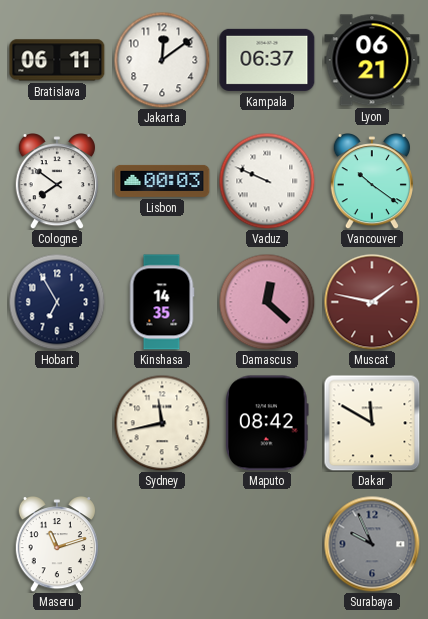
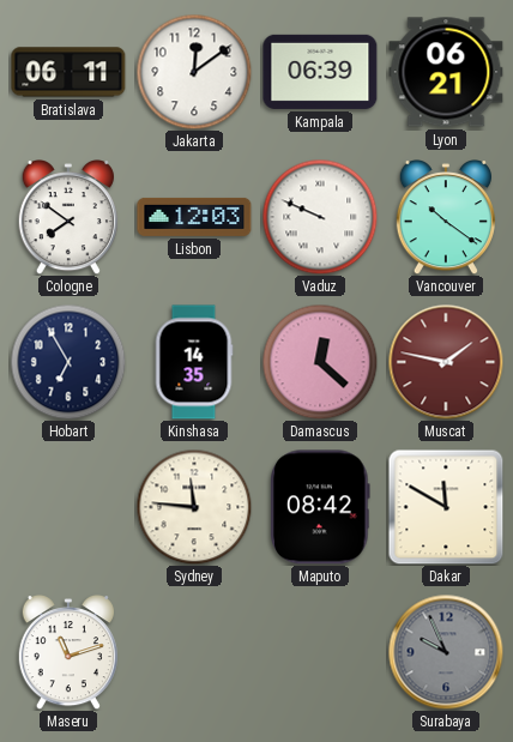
Kampala: 06:37 -> 06:39 (320, 72)
Lisbon: 00:03 -> 12:03 (194, 217)
Sydney: 11:43 -> 11:46 (194, 507)
